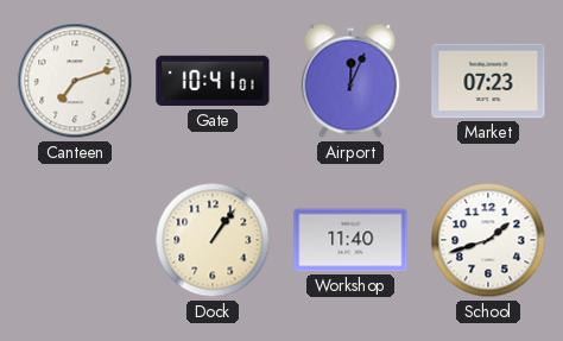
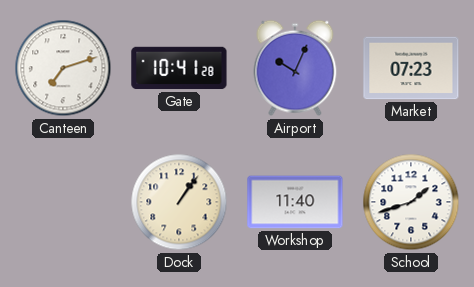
Gate: 10:41:01 -> 10:41:28 (179, 68)
Airport: 12:04 -> 10:04 (295, 68)
